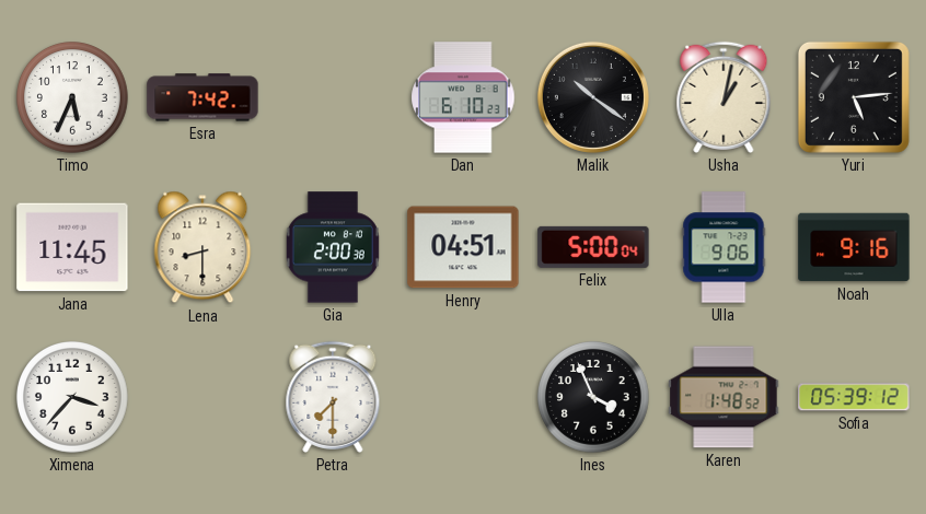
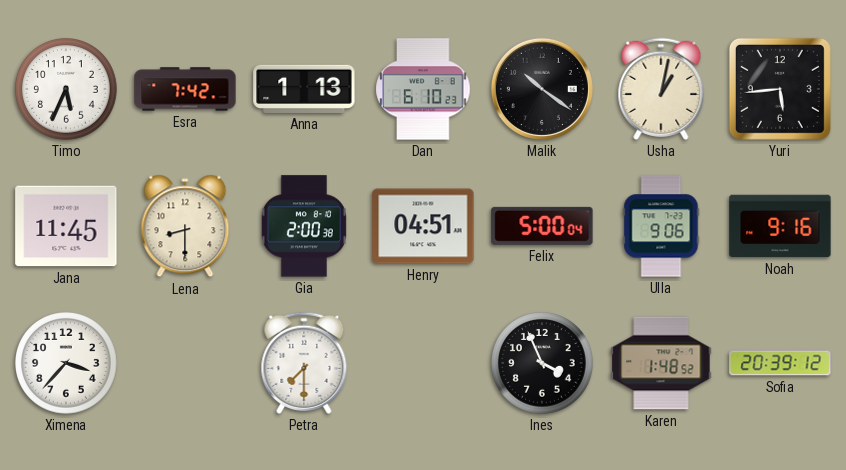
Anna: none -> 1:13 (304, 89)
Yuri: 5:14 -> 5:44 (780, 89)
Sofia: 05:39 -> 20:39 (780, 363)
